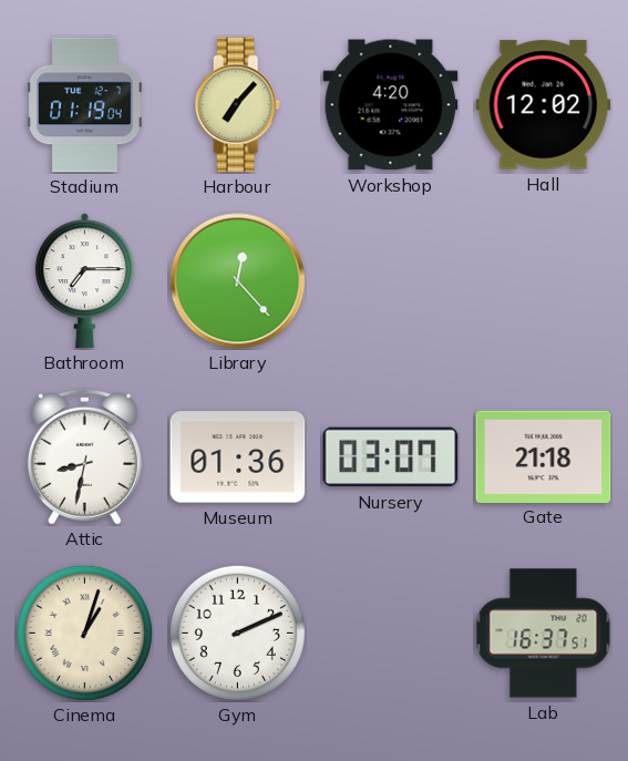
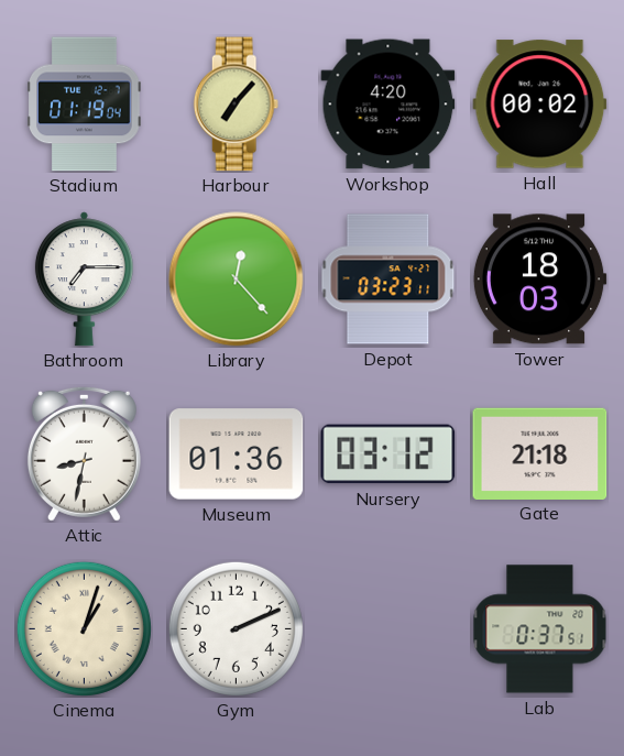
Hall: 12:02 -> 00:02 (540, 105)
Depot: none -> 03:23 (388, 280)
Tower: none -> 18:03 (539, 280)
Nursery: 03:07 -> 03:12 (388, 454)
Lab: 16:37 -> 0:37 (540, 629)
